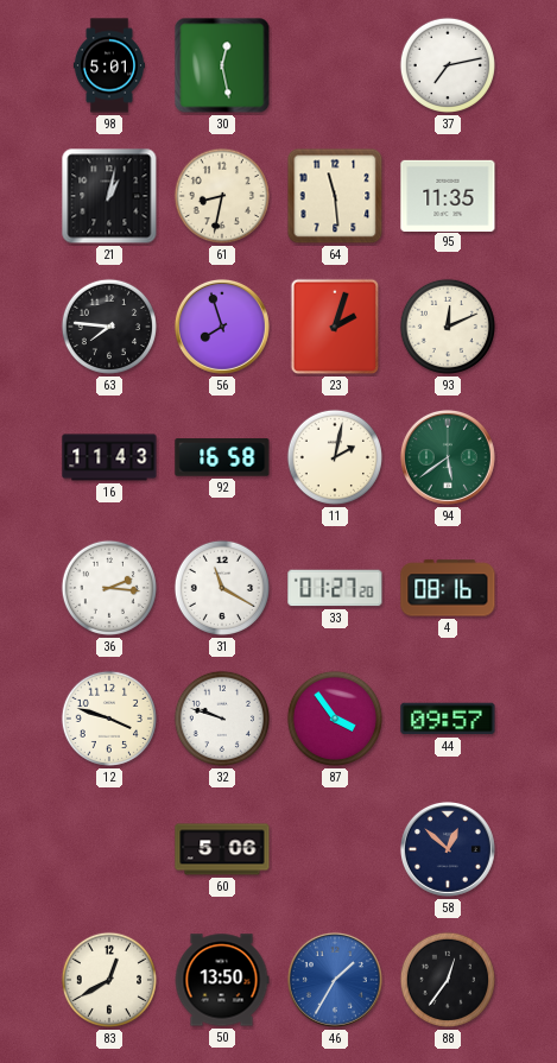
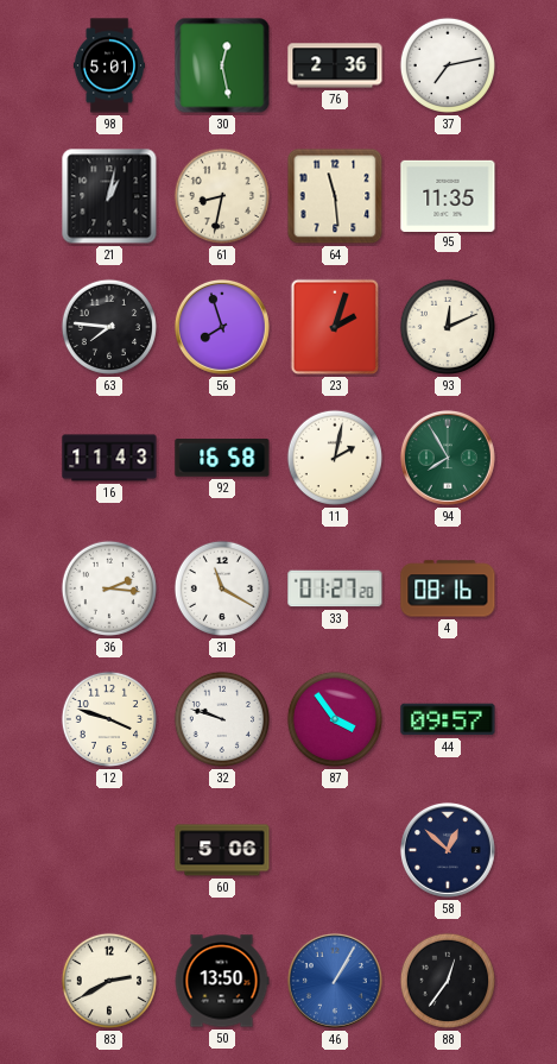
76: none -> 2:36 (335, 65)
94: 5:39 -> 7:55 (448, 458)
83: 12:40 -> 2:40 (109, 981)
46: 1:35 -> 1:05 (335, 981)
